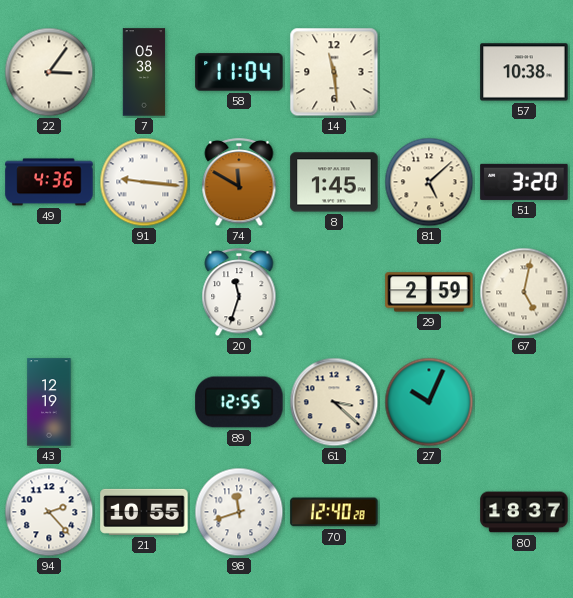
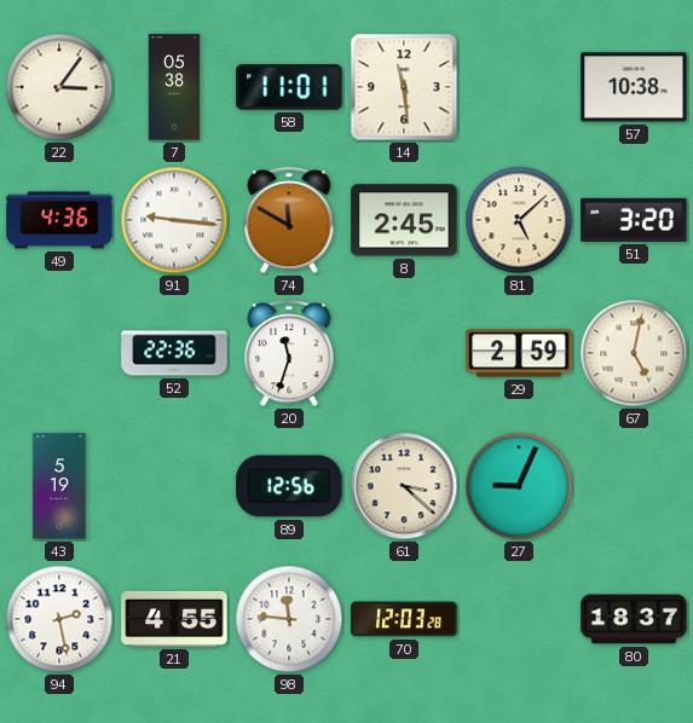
58: 11:04 -> 11:01 (289, 87)
8: 1:45 -> 2:45 (404, 220)
52: none -> 22:36 (174, 353)
43: 12:19 -> 5:19 (59, 486)
89: 12:55 -> 12:56 (289, 486)
27: 10:04 -> 9:04 (519, 486)
94: 2:23 -> 2:28 (59, 619)
21: 10:55 -> 4:55 (174, 619)
98: 11:42 -> 11:46 (289, 619)
70: 12:40 -> 12:03 (404, 619)
